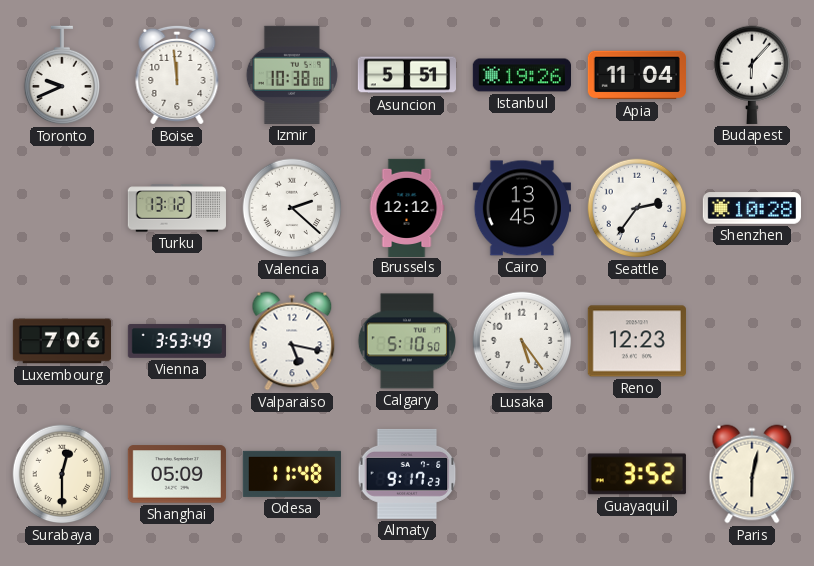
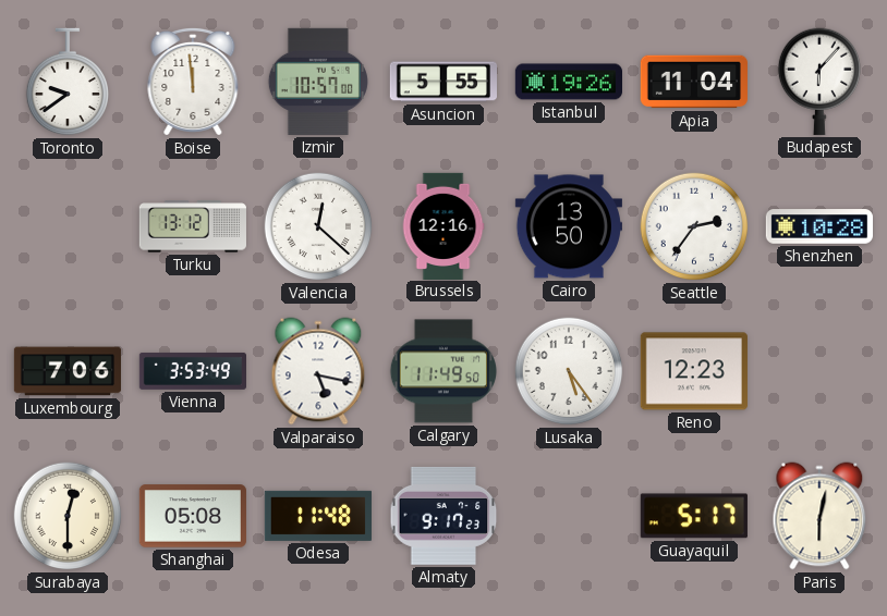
Toronto: 9:41 -> 9:39 (66, 82)
Izmir: 10:38 -> 10:57 (318, 82)
Asuncion: 5:51 -> 5:55 (442, 82)
Valencia: 2:22 -> 12:22 (318, 226)
Brussels: 12:12 -> 12:16 (443, 225)
Cairo: 13:45 -> 13:50 (569, 226)
Calgary: 5:10 -> 11:49 (442, 371)
Shanghai: 05:09 -> 05:08 (193, 516)
Guayaquil: 3:52 -> 5:17 (694, 516)
